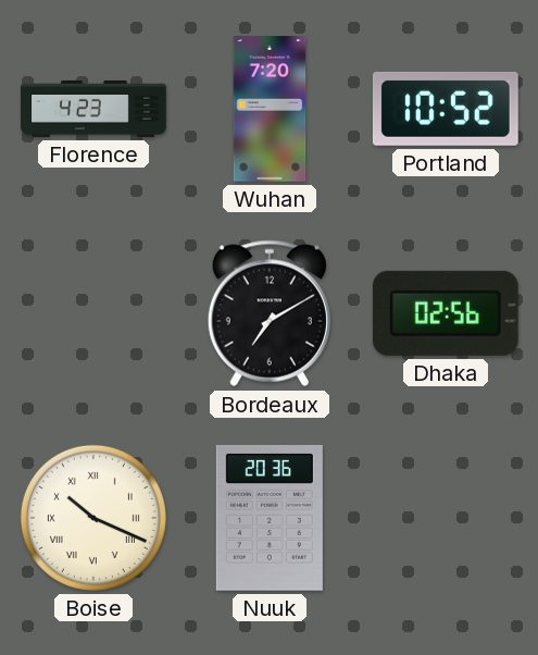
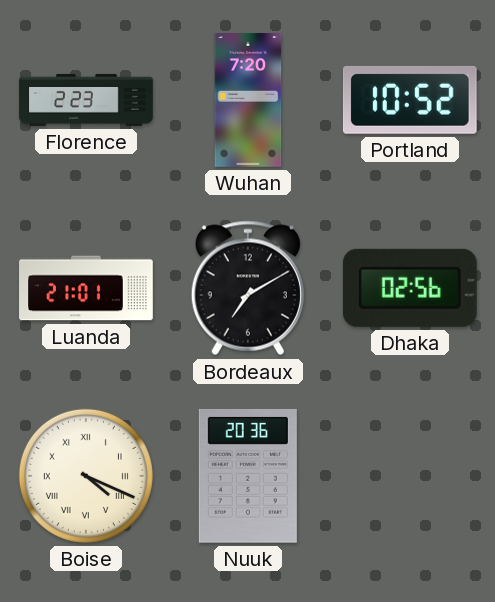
Florence: 4:23 -> 2:23 (86, 100)
Luanda: none -> 21:01 (86, 288)
Boise: 10:19 -> 4:19 (86, 476)
